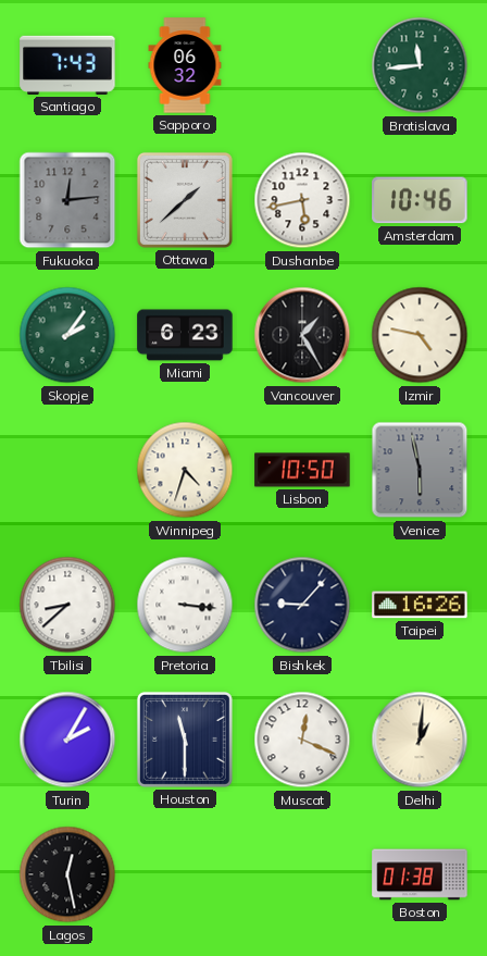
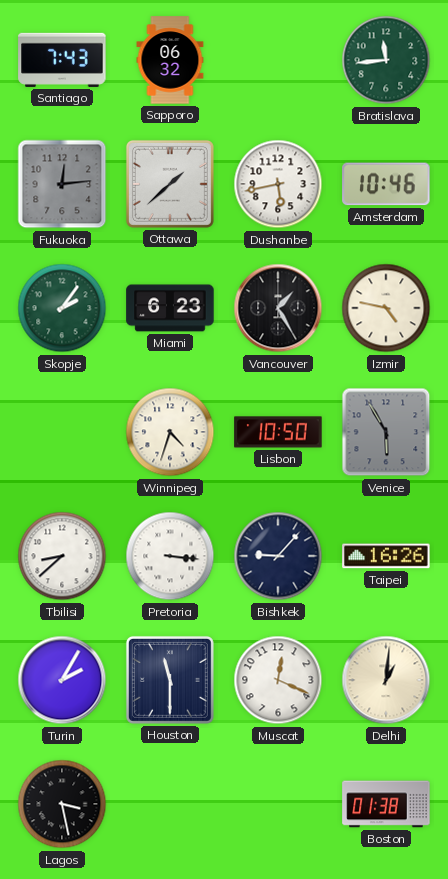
Venice: 5:58 -> 5:55 (386, 432)
Lagos: 12:28 -> 3:28 (62, 804)
